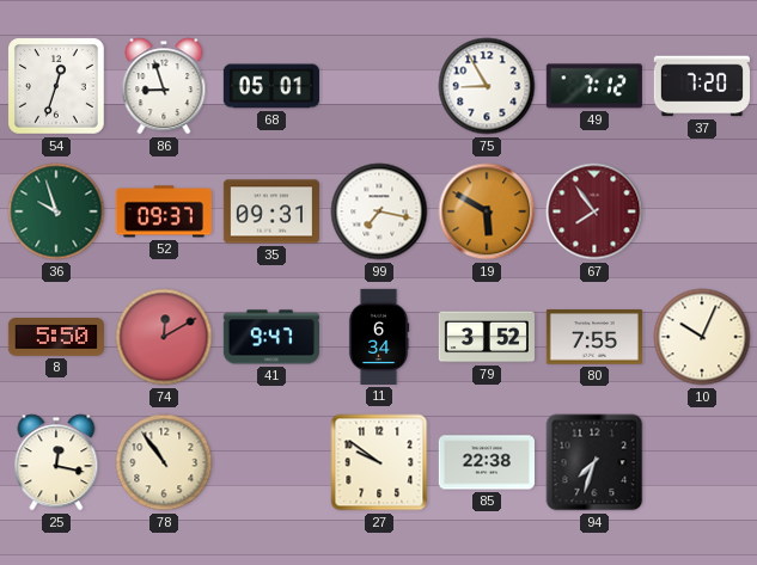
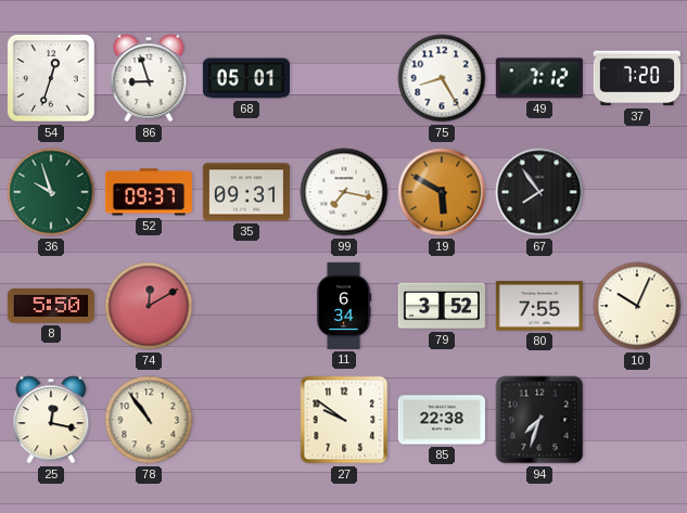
75: 8:55 -> 8:25 (442, 78)
67 dial: burgundy -> black (539, 192)
41: 9:47 -> none (271, 337)
